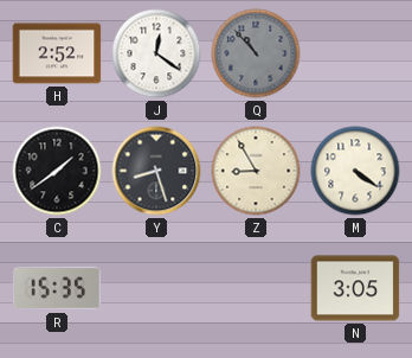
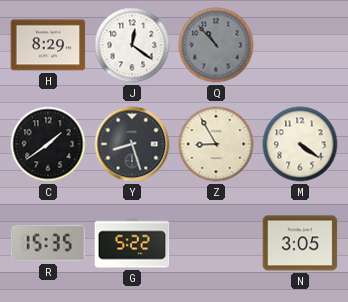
H: 2:52 -> 8:29 (48, 45)
G: none -> 5:22 (132, 243)
